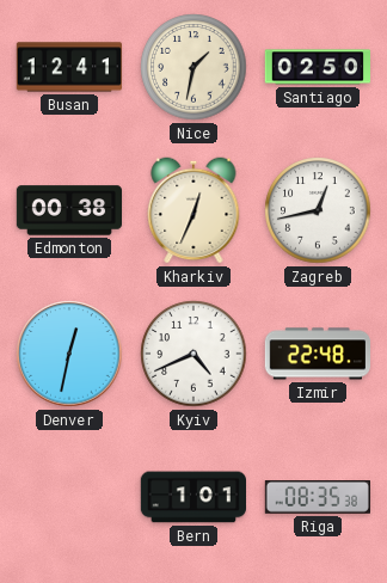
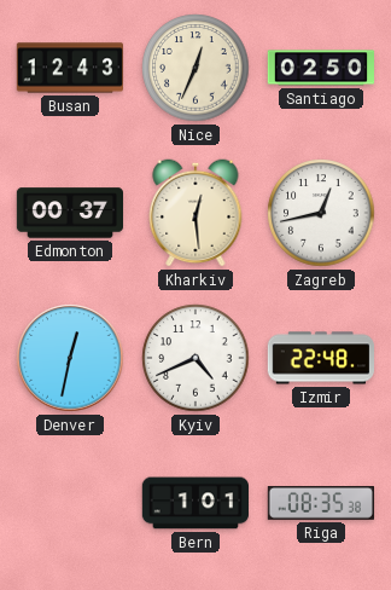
Busan: 12:41 -> 12:43 (69, 68)
Nice: 1:32 -> 12:34 (195, 68)
Edmonton: 00:38 -> 00:37 (69, 213)
Kharkiv: 12:34 -> 12:29 (195, 213)
